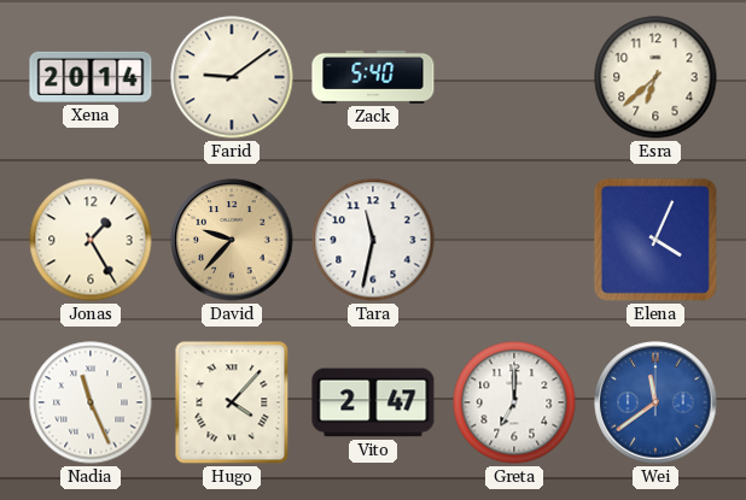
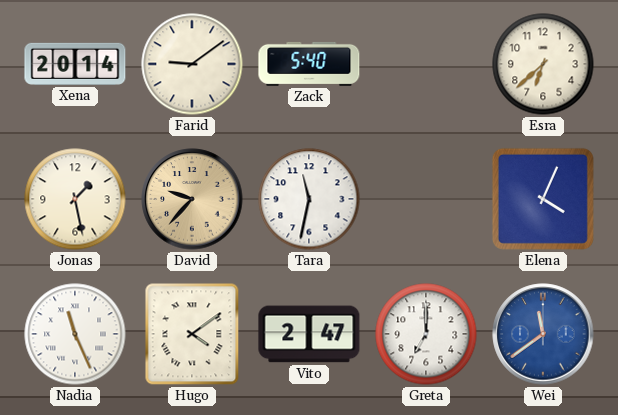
Jonas: 1:25 -> 1:28 (75, 199)
Hugo: 4:07 -> 4:09 (192, 334)
